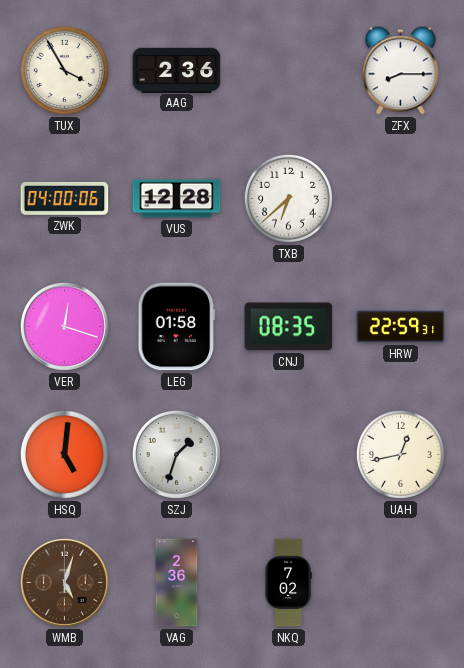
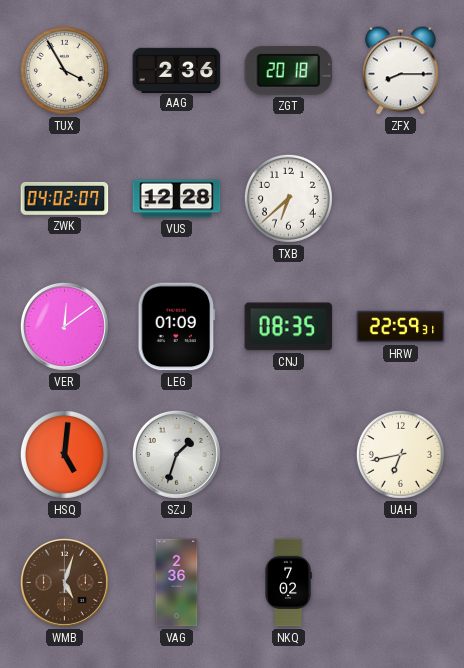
ZGT: none -> 20:18 (289, 70)
ZWK: 04:00 -> 04:02 (65, 198)
VER: 12:18 -> 12:09 (64, 326)
LEG: 01:58 -> 01:09 (177, 327)
UAH: 12:43 -> 6:43 (400, 454)
